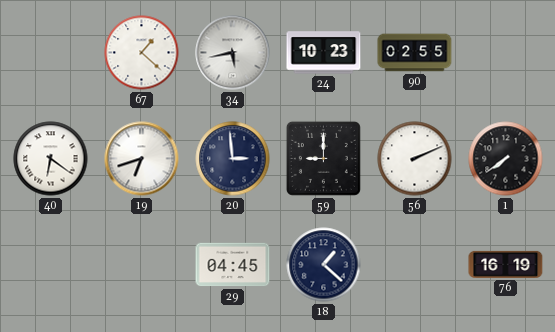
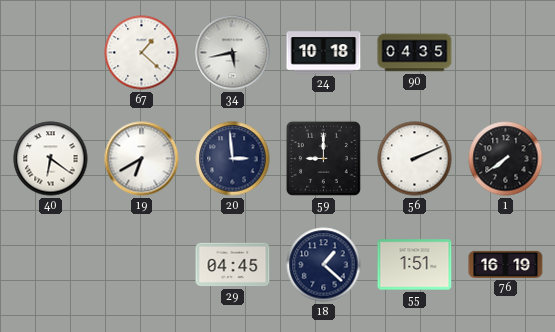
24: 10:23 -> 10:18 (324, 53)
90: 02:55 -> 04:35 (415, 53)
19: 6:42 -> 6:40 (142, 159)
55: none -> 1:51 (415, 265)
